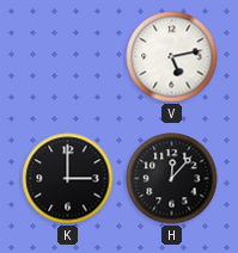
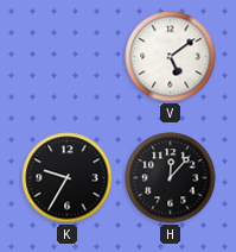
V: 5:13 -> 5:09 (171, 57)
K: 3:00 -> 9:35 (68, 178)
